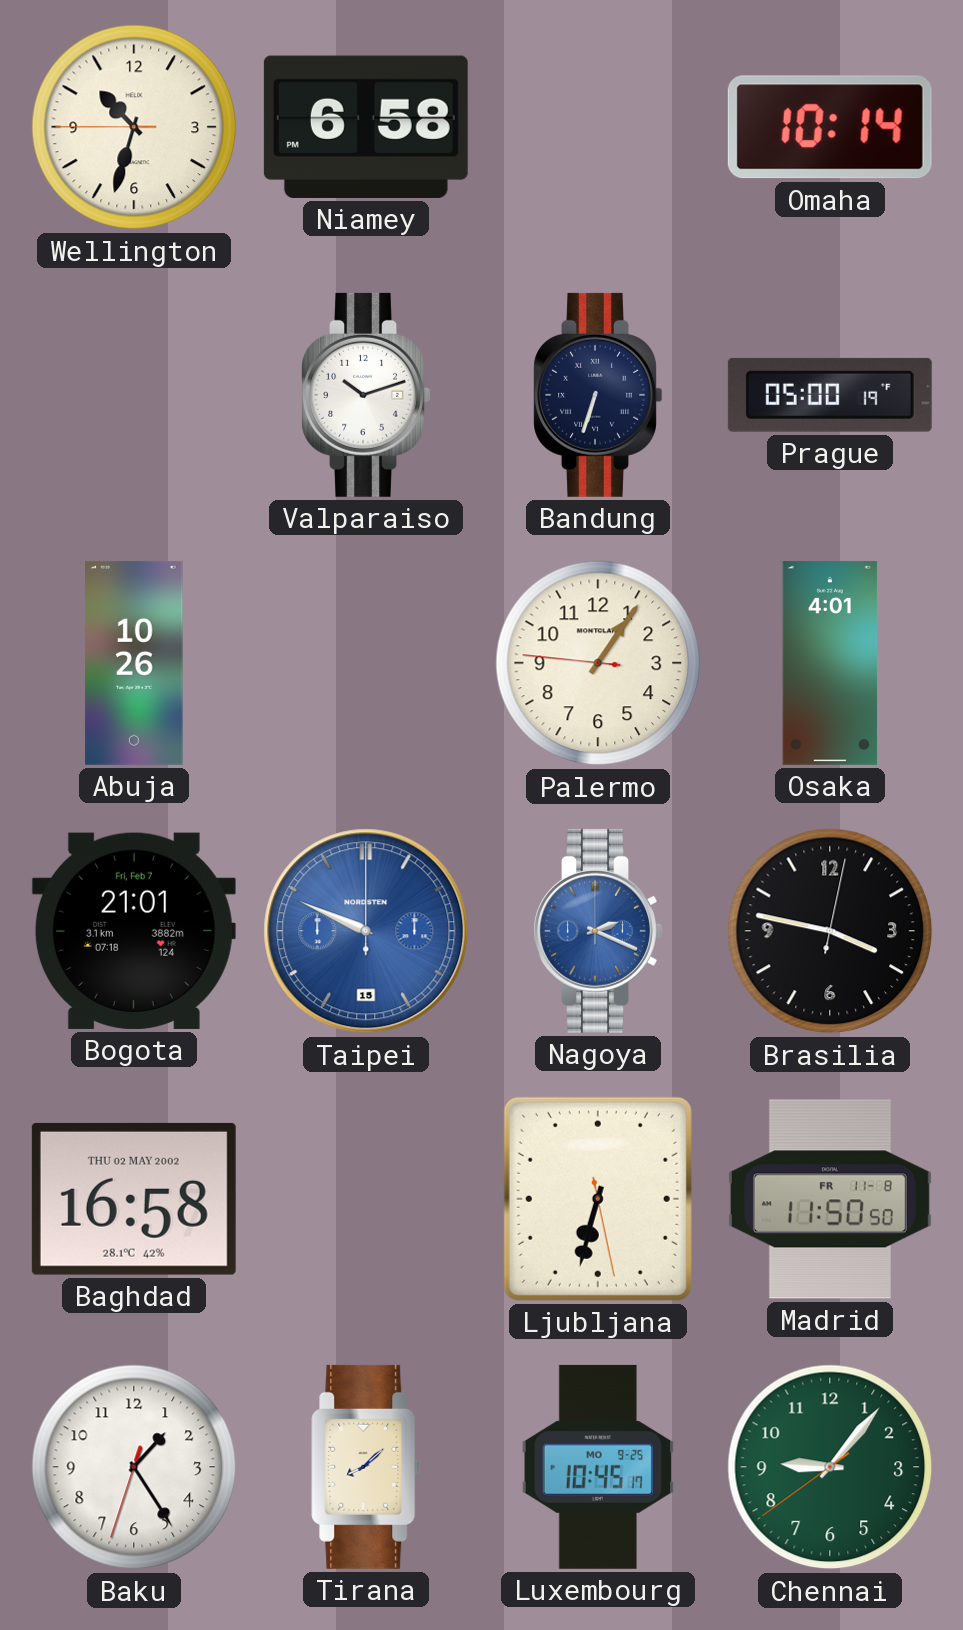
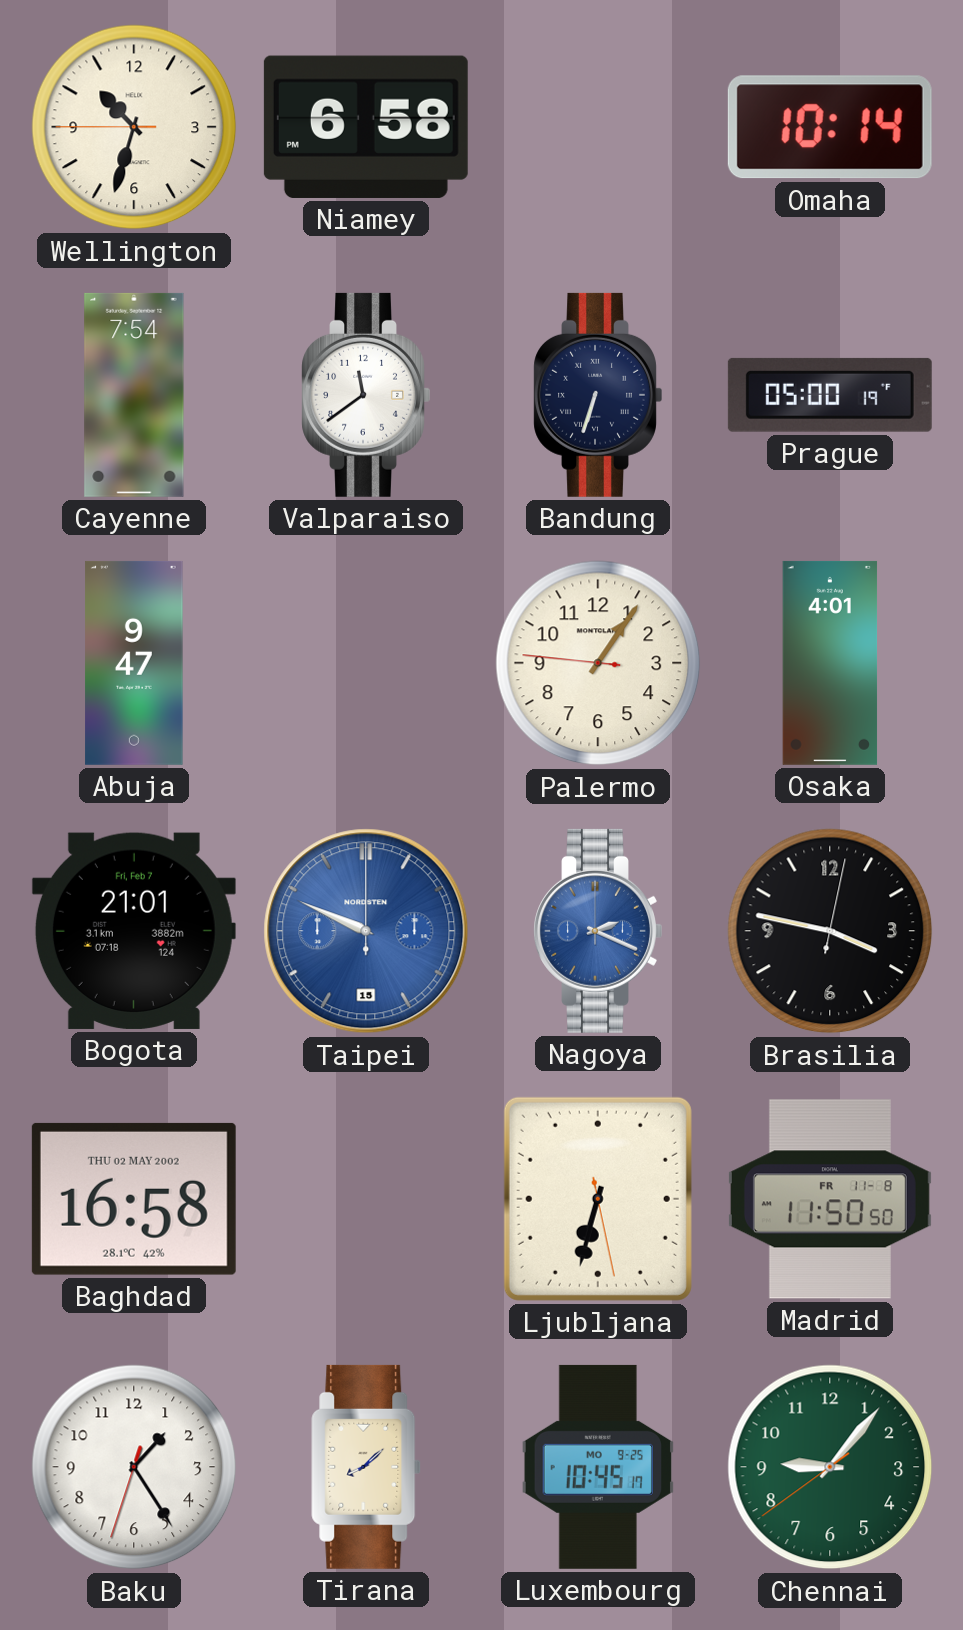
Cayenne: none -> 7:54 (134, 395)
Valparaiso: 10:12 -> 11:39 (366, 395)
Abuja: 10:26 -> 9:47 (134, 663)
